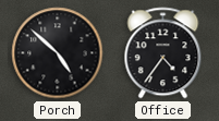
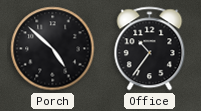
Office: 4:36 -> 10:36 (150, 49)
